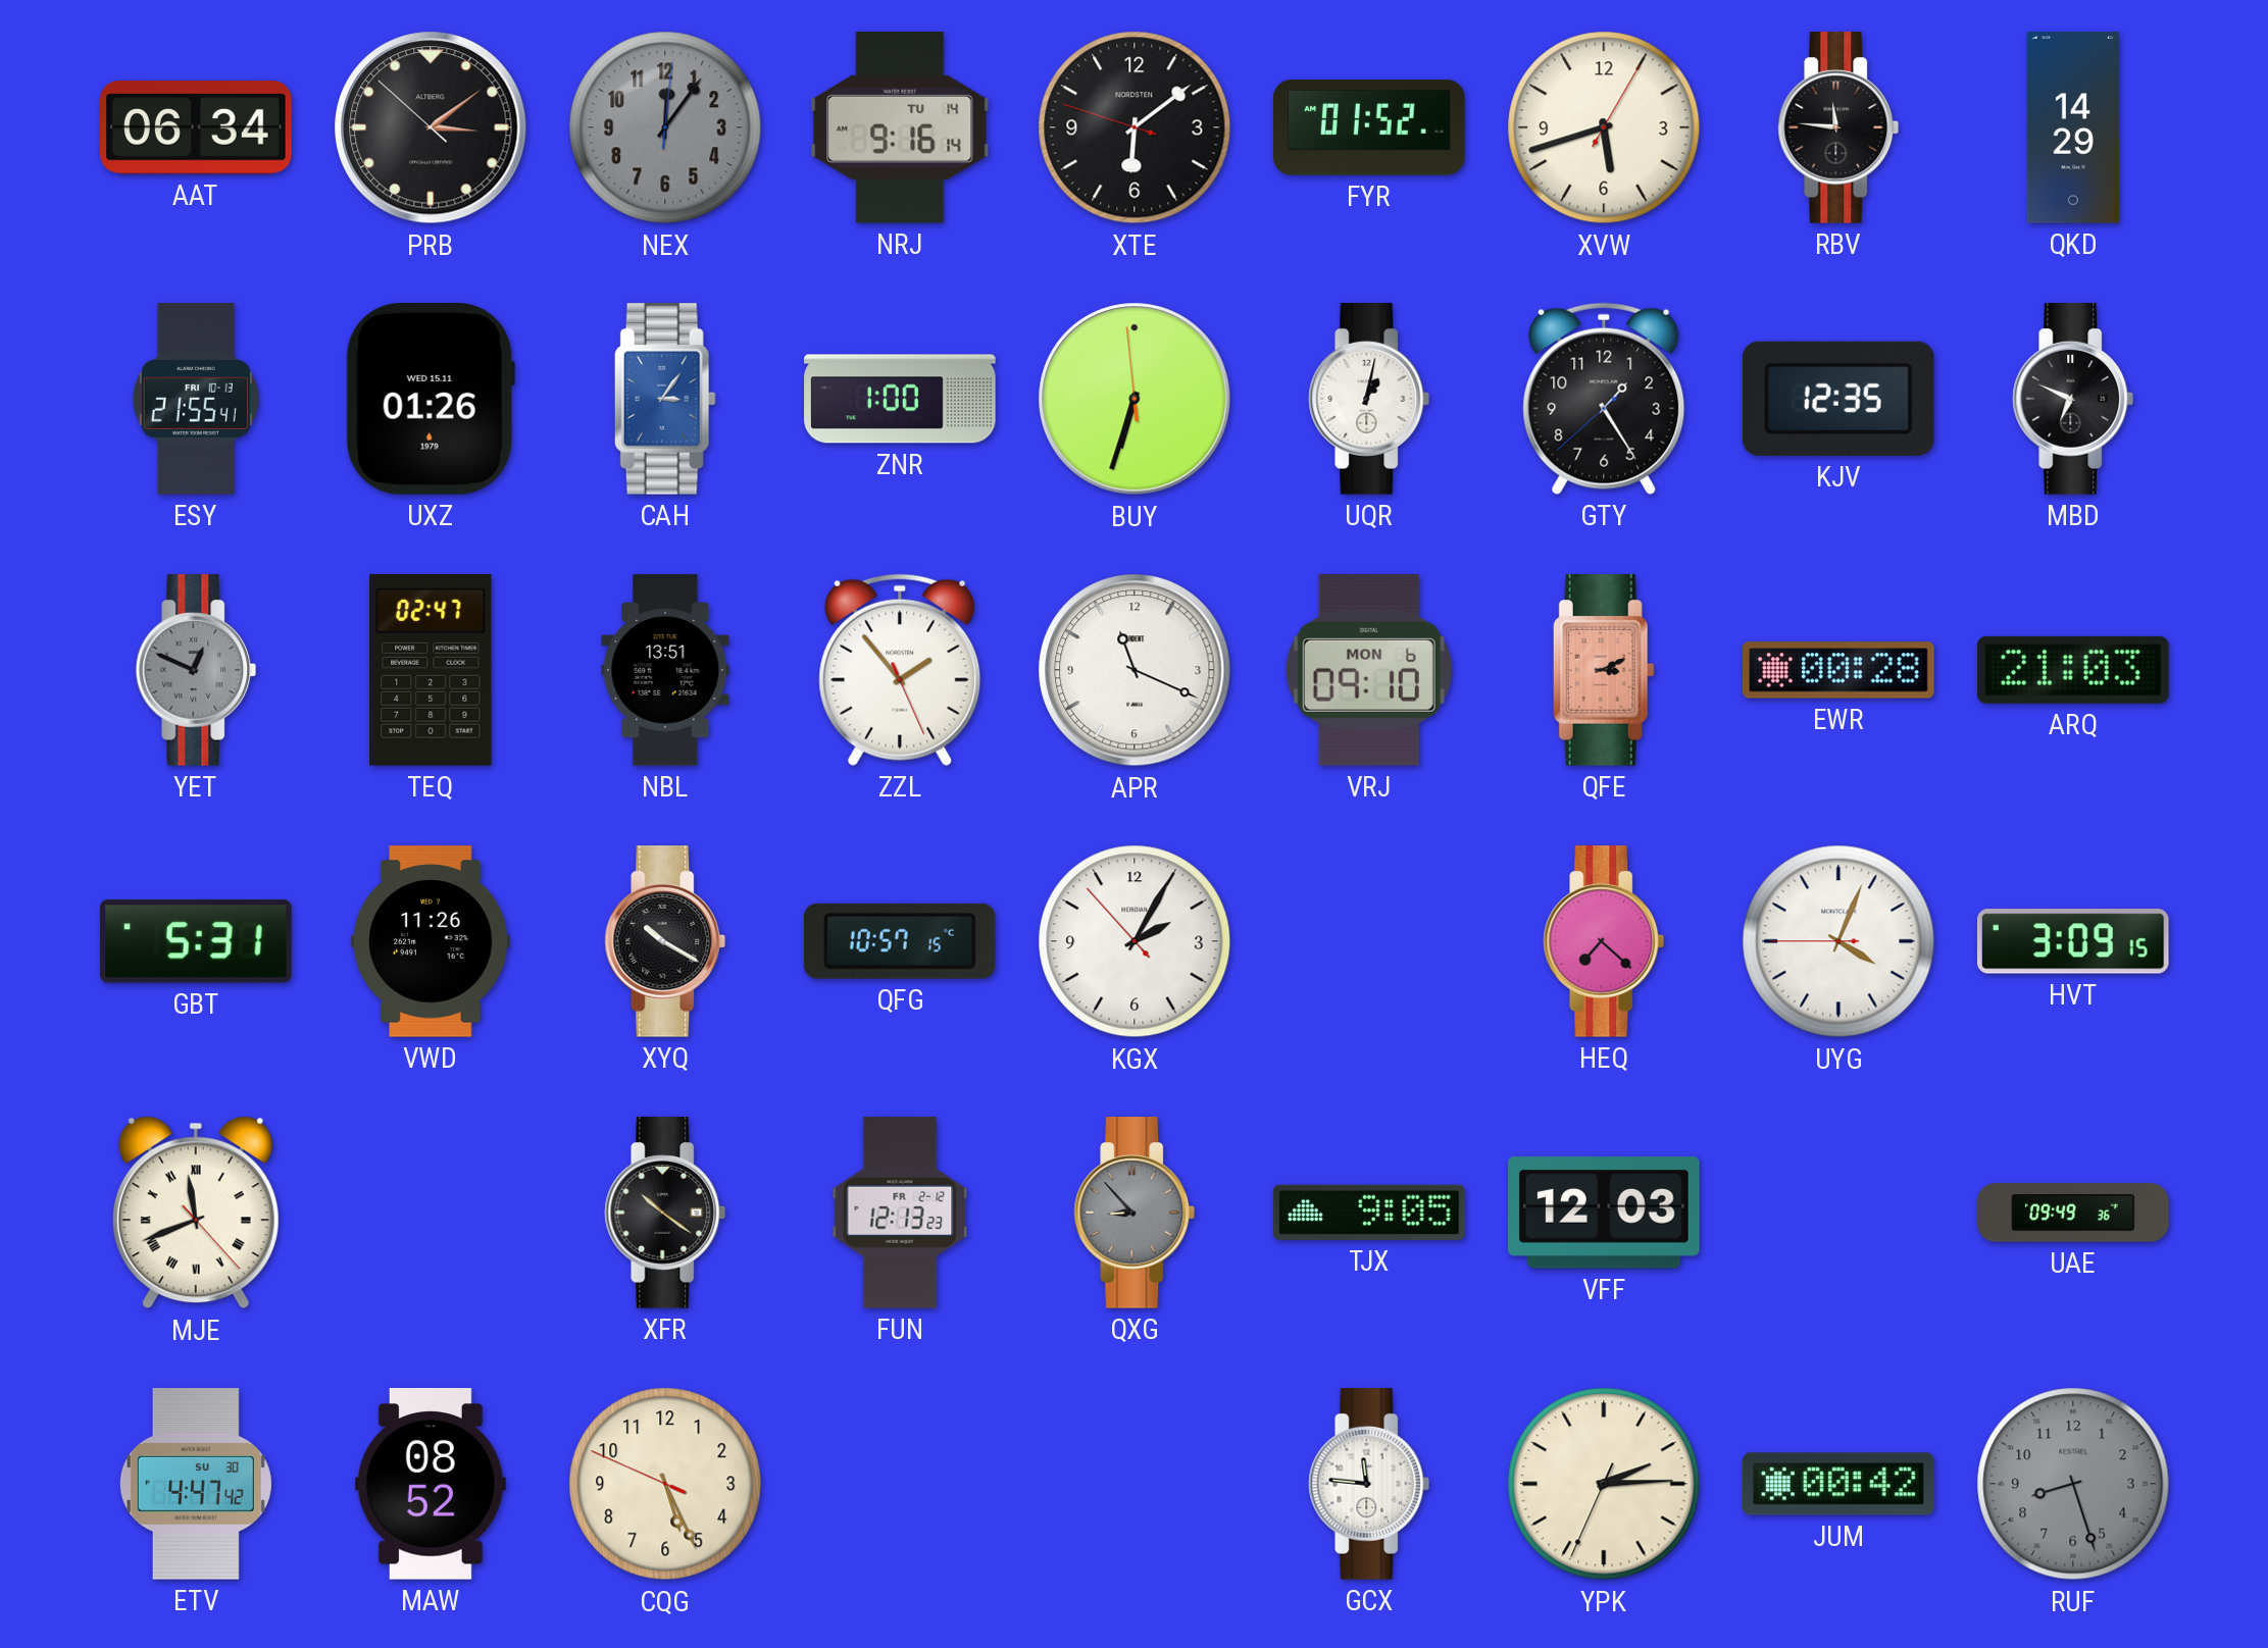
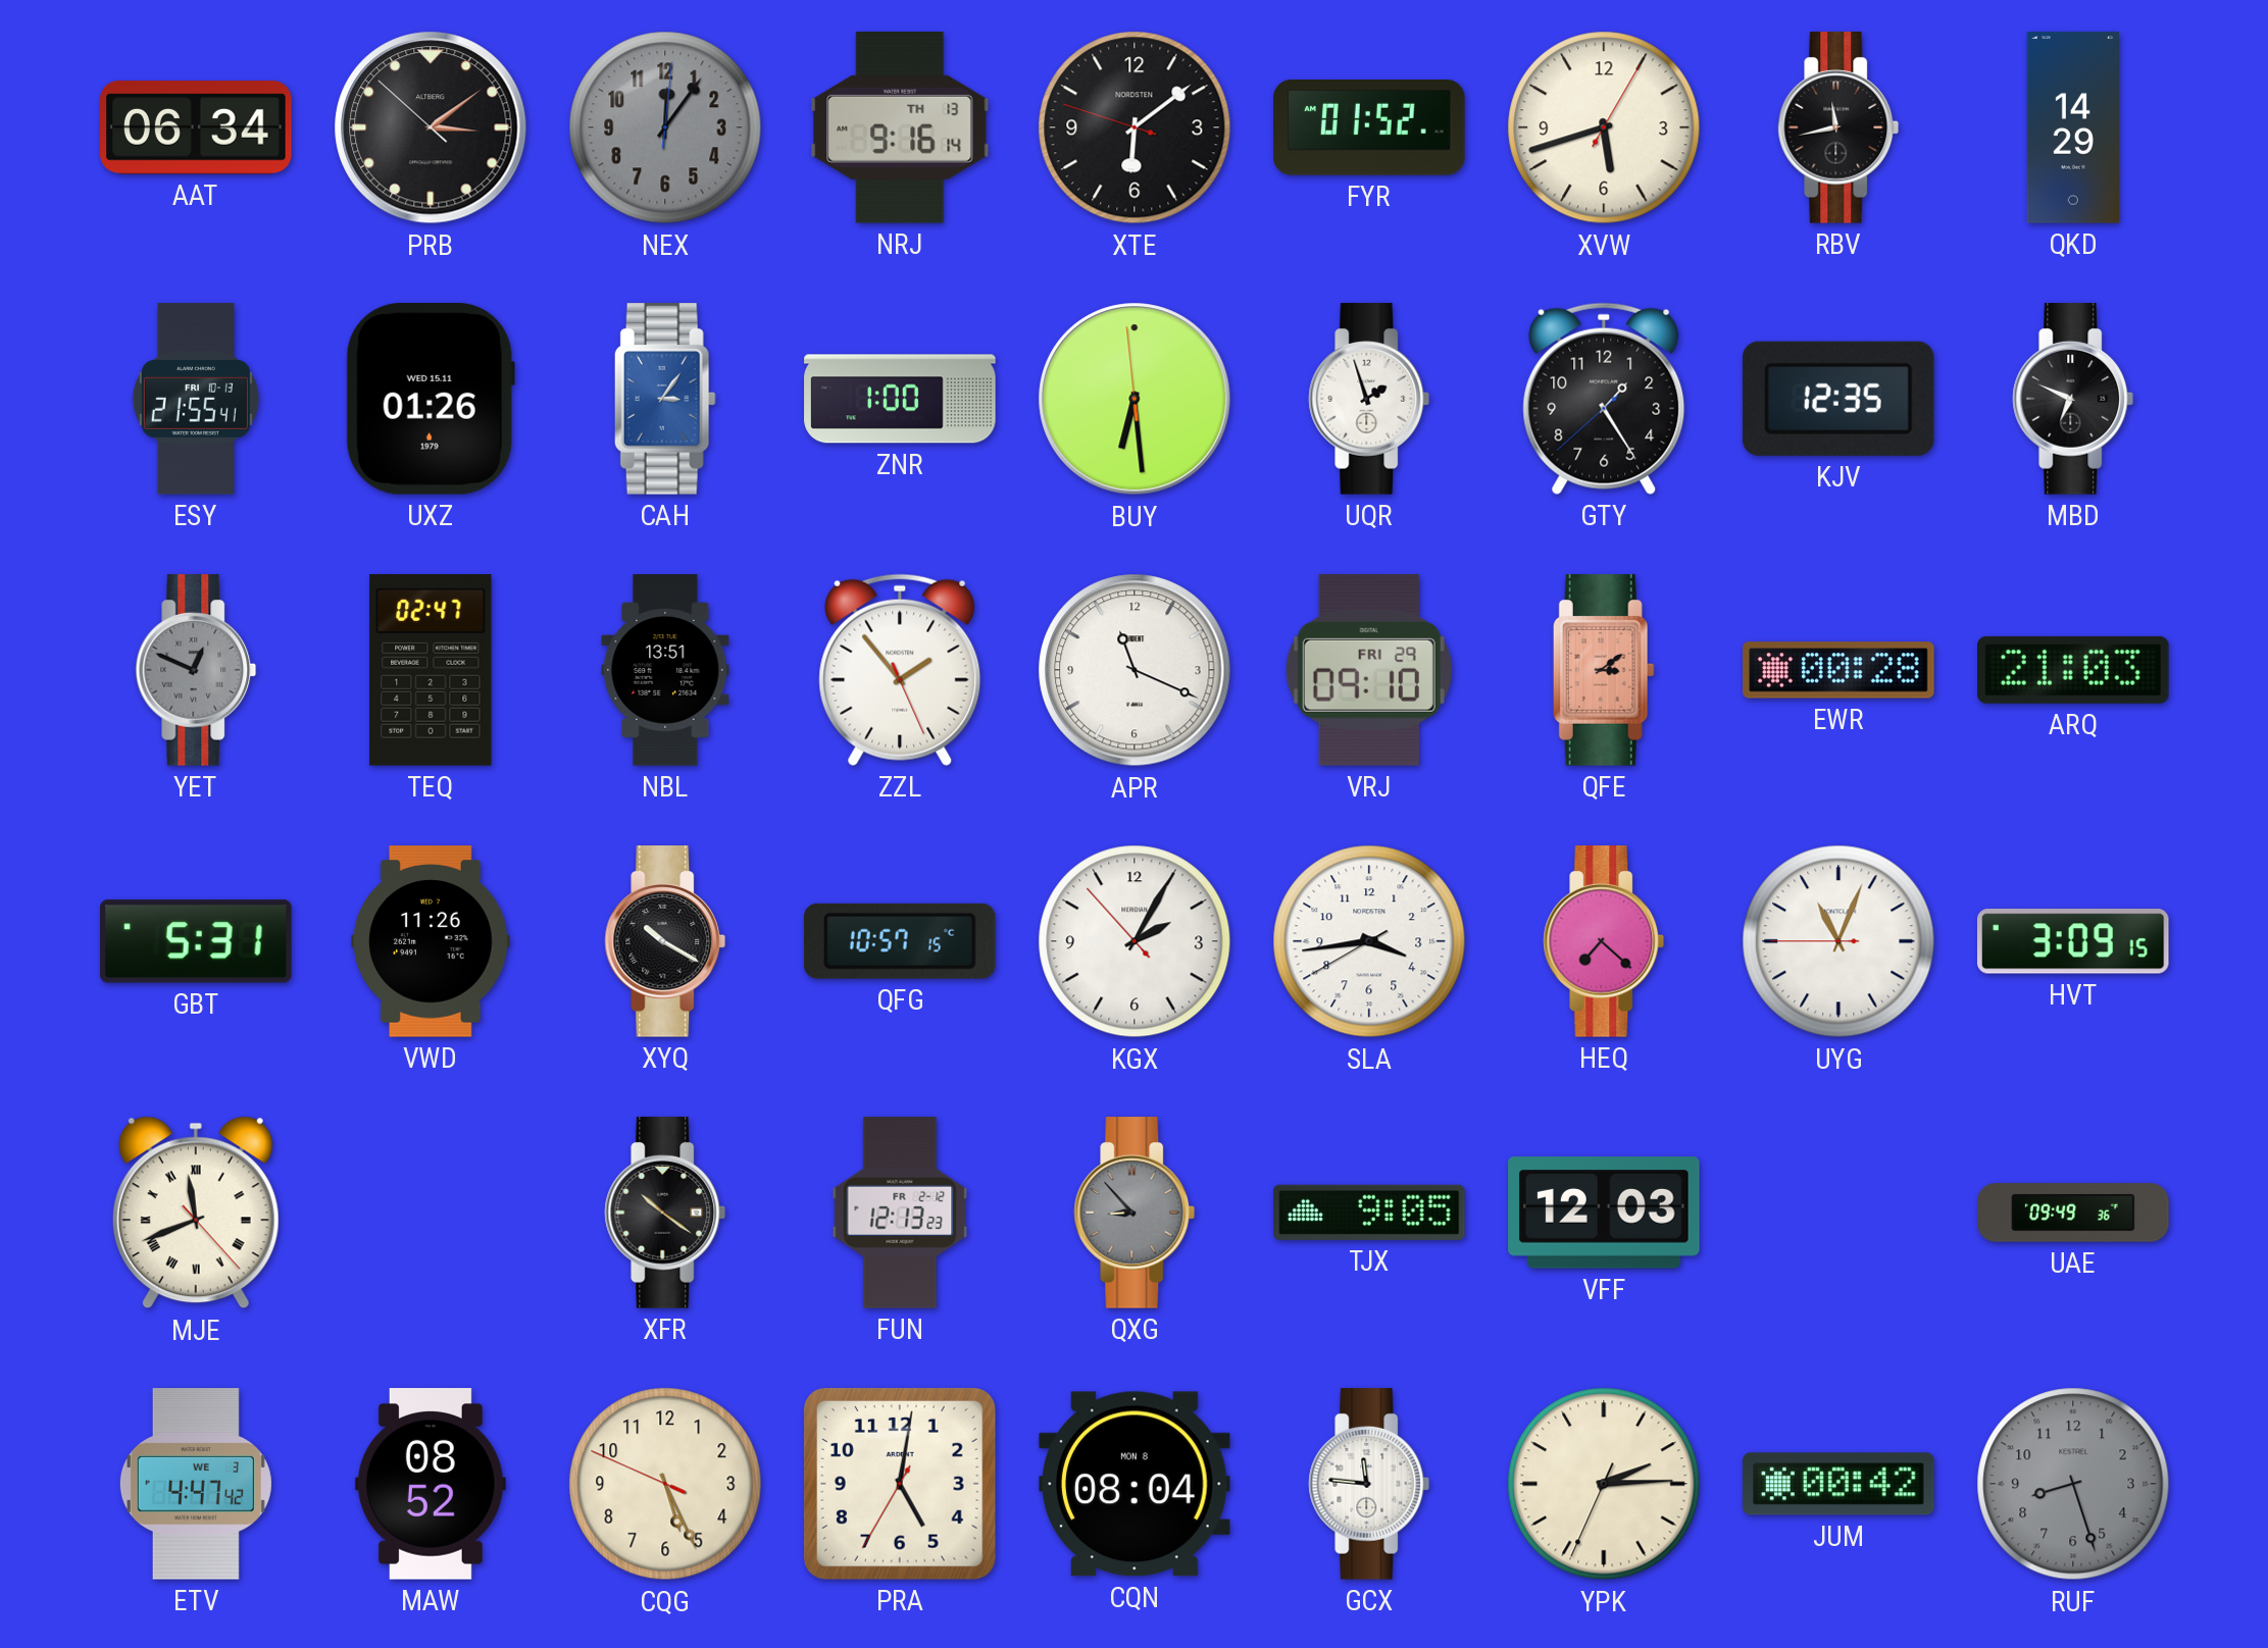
NRJ date: TU 14 -> TH 13 (900, 127)
RBV: 11:46 -> 11:43 (1838, 127)
BUY: 6:32 -> 6:28 (1135, 399)
UQR: 1:02 -> 1:57 (1369, 399)
VRJ date: MON 6 -> FRI 29 (1369, 670)
QFE: 3:11 -> 3:09 (1604, 670)
SLA: none -> 3:43 (1369, 941)
UYG: 4:03 -> 11:03 (1838, 941)
ETV date: SU 30 -> WE 3 (196, 1484)
PRA: none -> 5:01 (900, 1484)
CQN: none -> 08:04 (1136, 1484)
